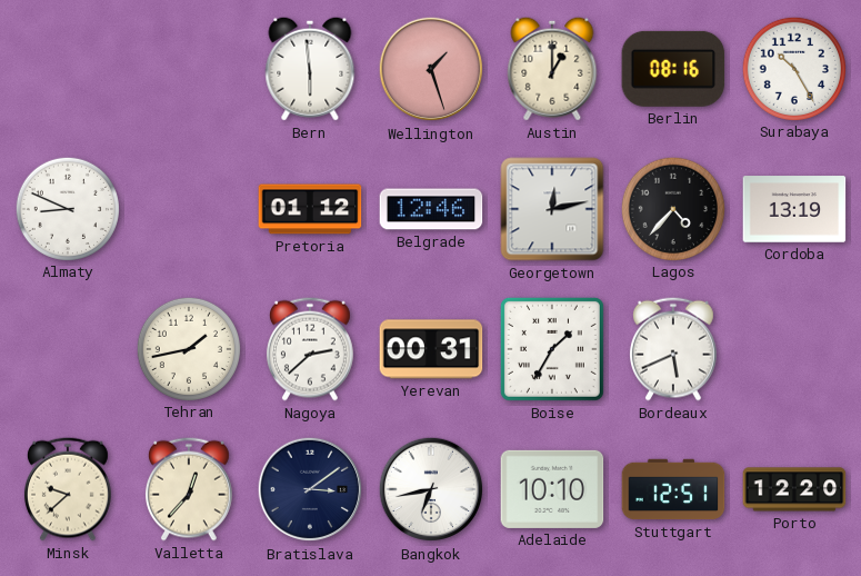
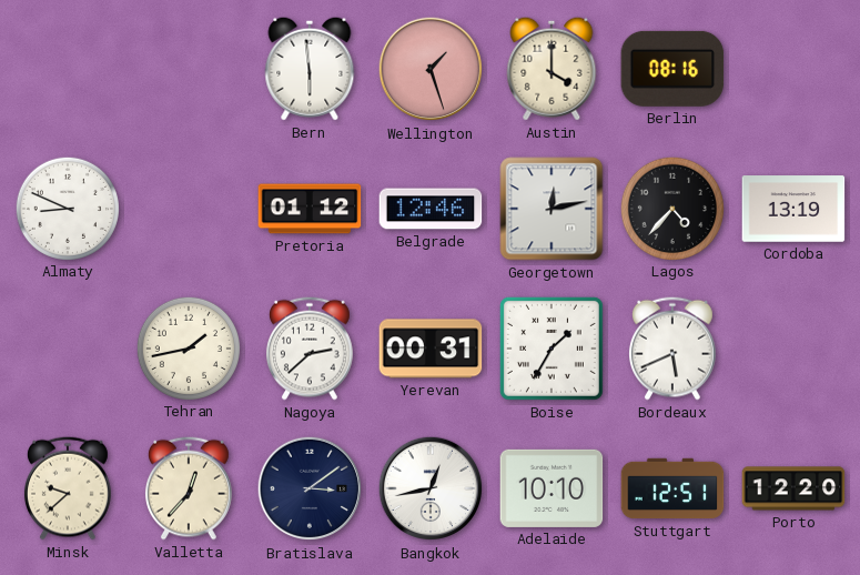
Austin: 1:00 -> 4:00 (552, 69)
Surabaya: 10:25 -> none (793, 68)
Bangkok: 6:43 -> 12:43 (431, 488)
